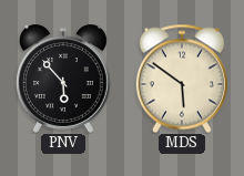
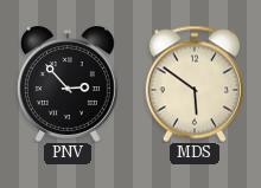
PNV: 5:53 -> 2:53 (68, 84)
